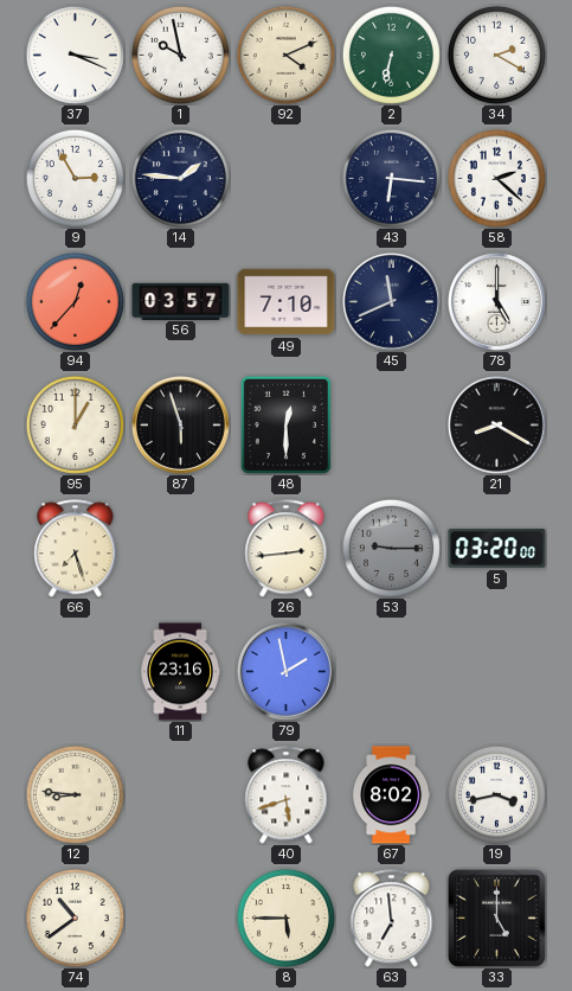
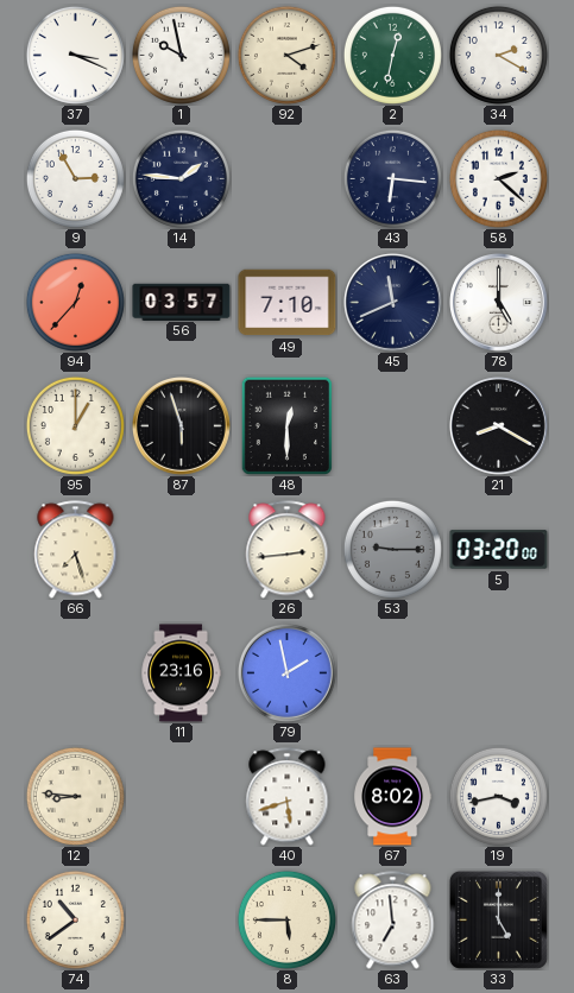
92: 4:11 -> 4:12 (286, 55)
2: 6:32 -> 12:32 (392, 55)
